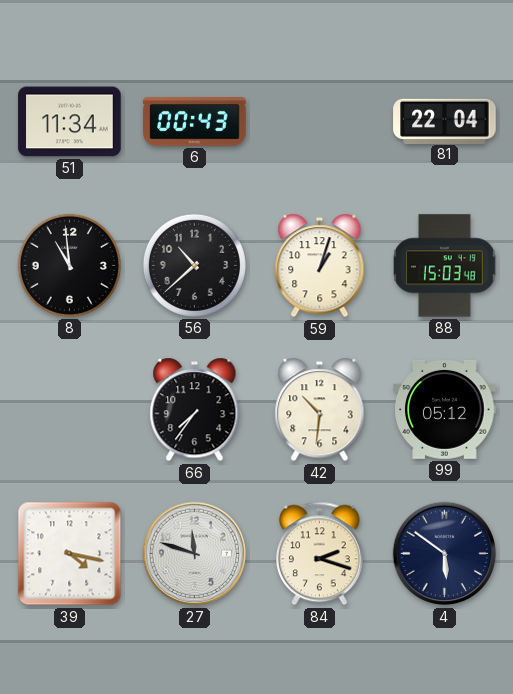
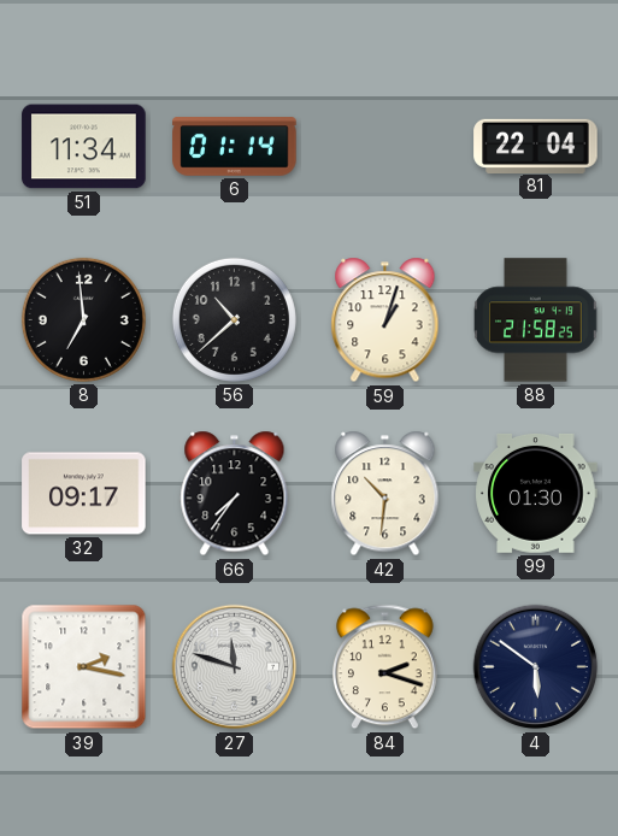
6: 00:43 -> 01:14 (235, 147)
8: 10:59 -> 6:59 (83, 319)
88: 15:03 -> 21:58 (536, 320)
32: none -> 09:17 (84, 494)
99: 05:12 -> 01:30 (536, 493)
39: 4:17 -> 2:17 (84, 667)
